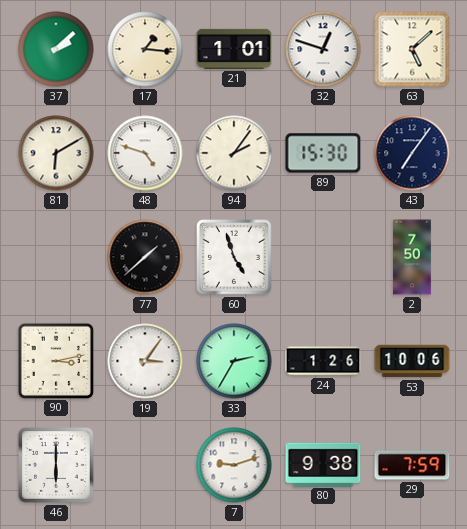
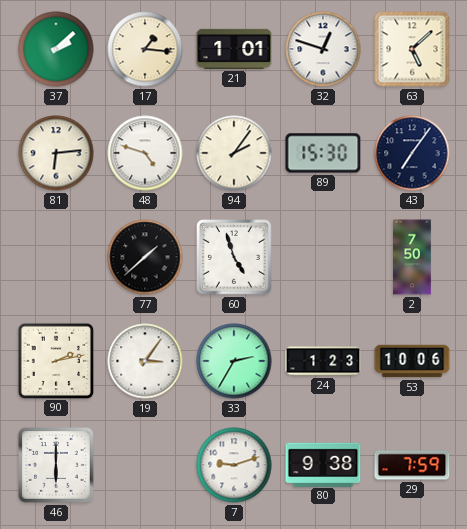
81: 6:10 -> 6:14 (56, 153)
90: 3:13 -> 2:13 (55, 360)
24: 1:26 -> 1:23 (323, 361)
